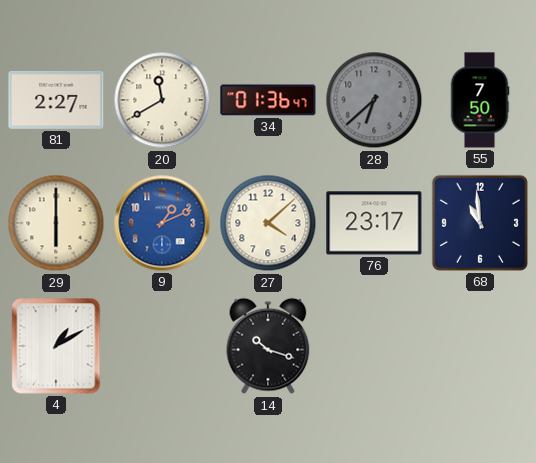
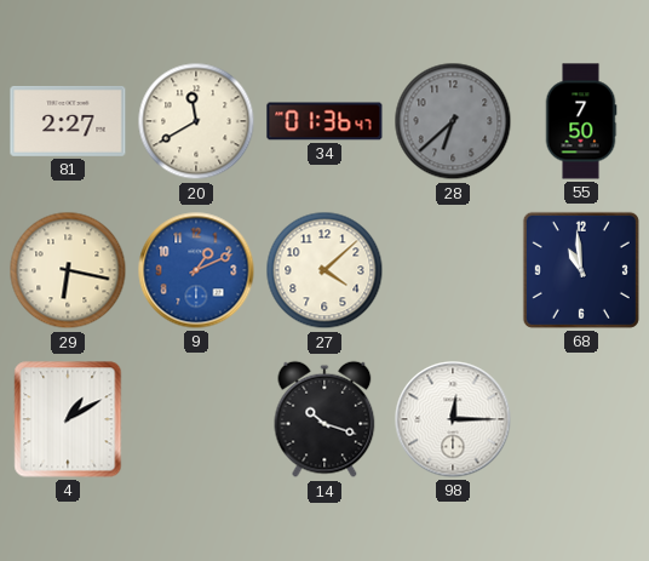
29: 6:00 -> 6:17 (68, 270)
76: 23:17 -> none (374, 223)
98: none -> 12:15 (453, 419)
